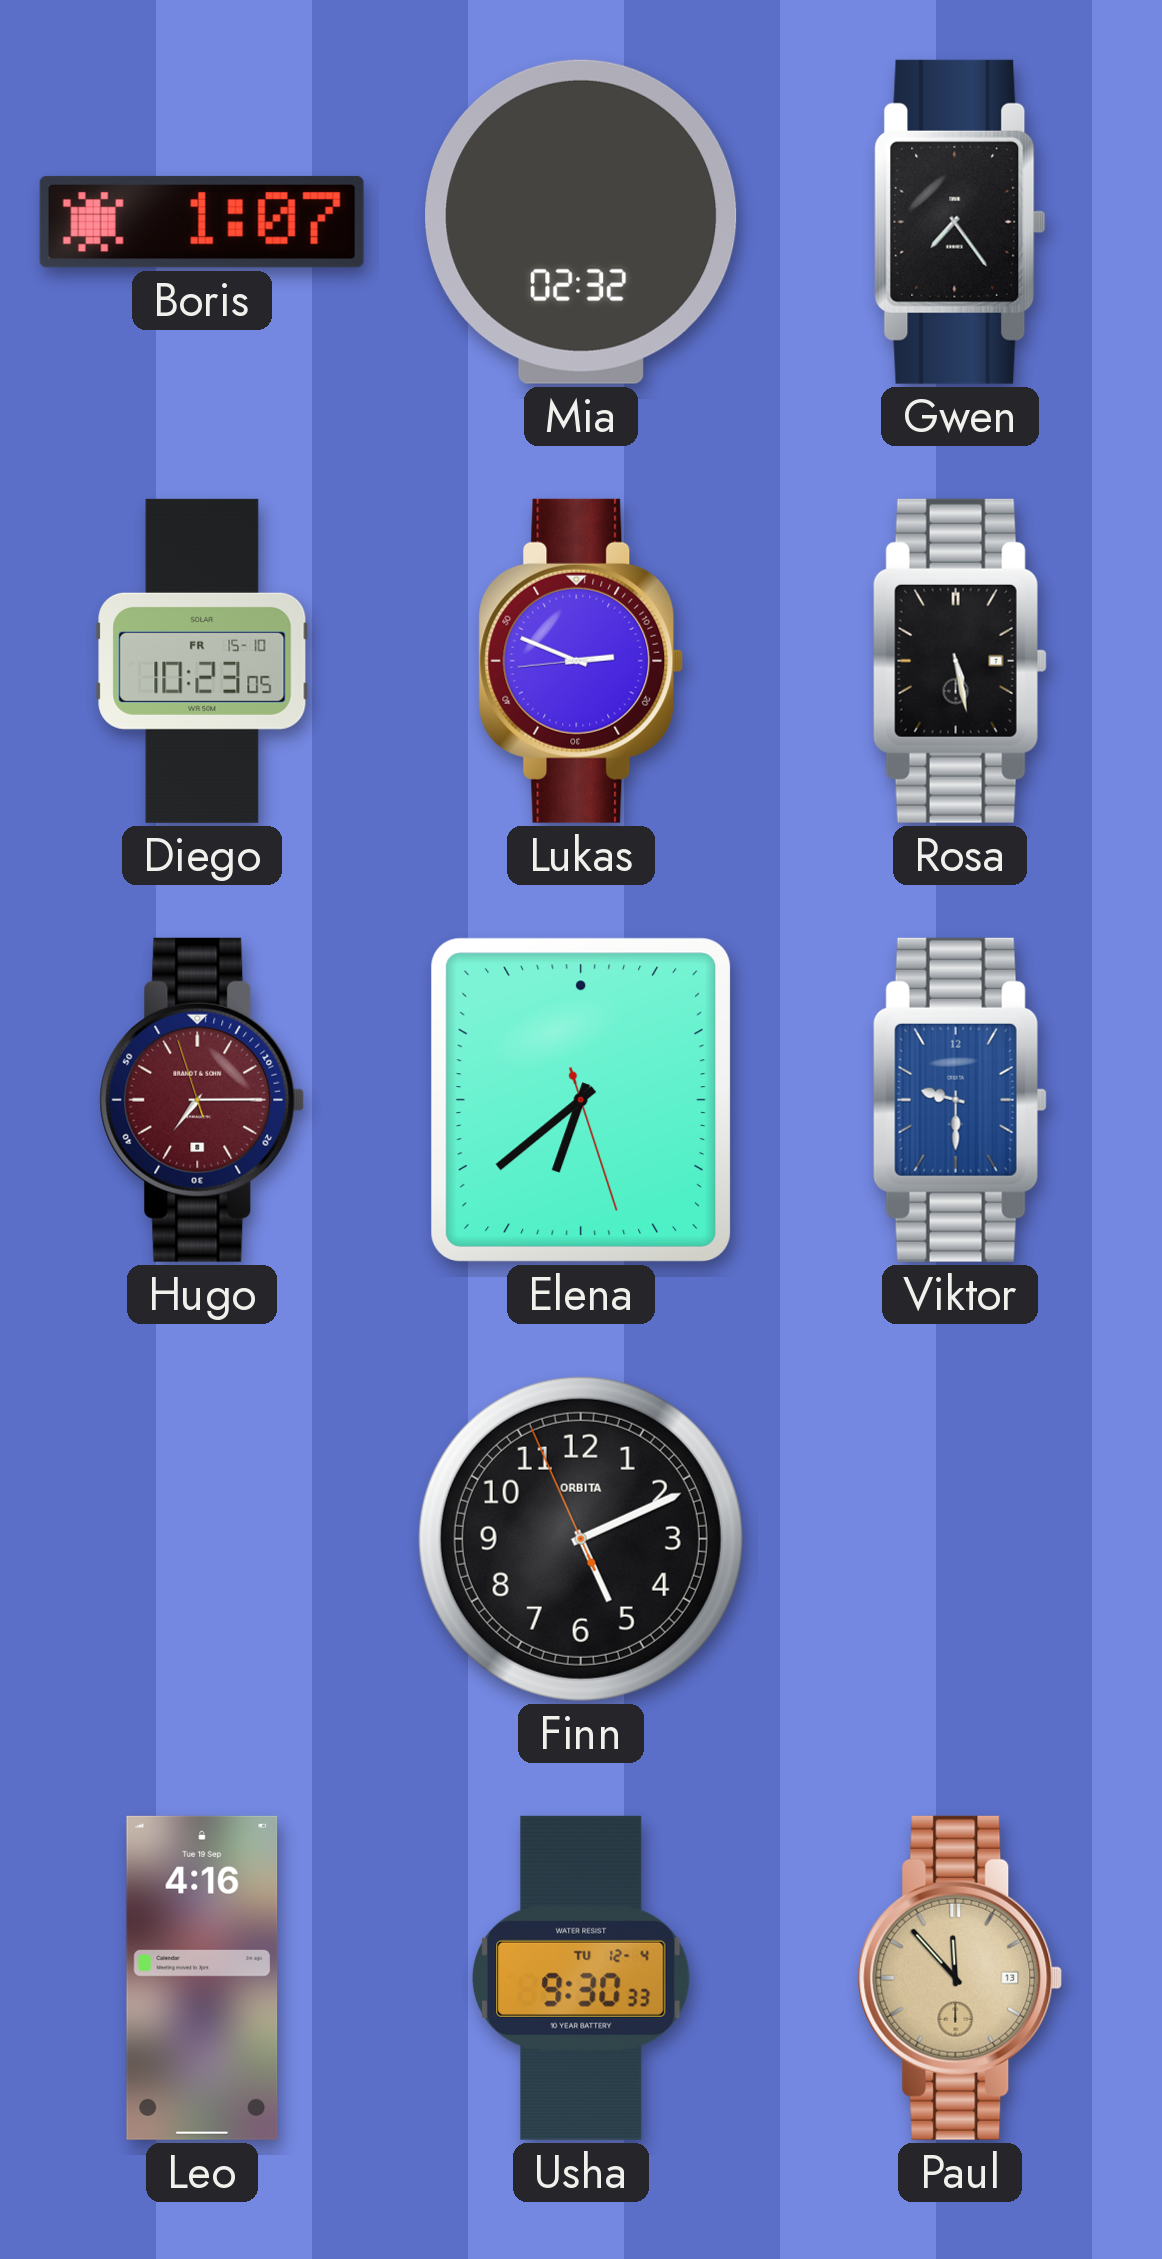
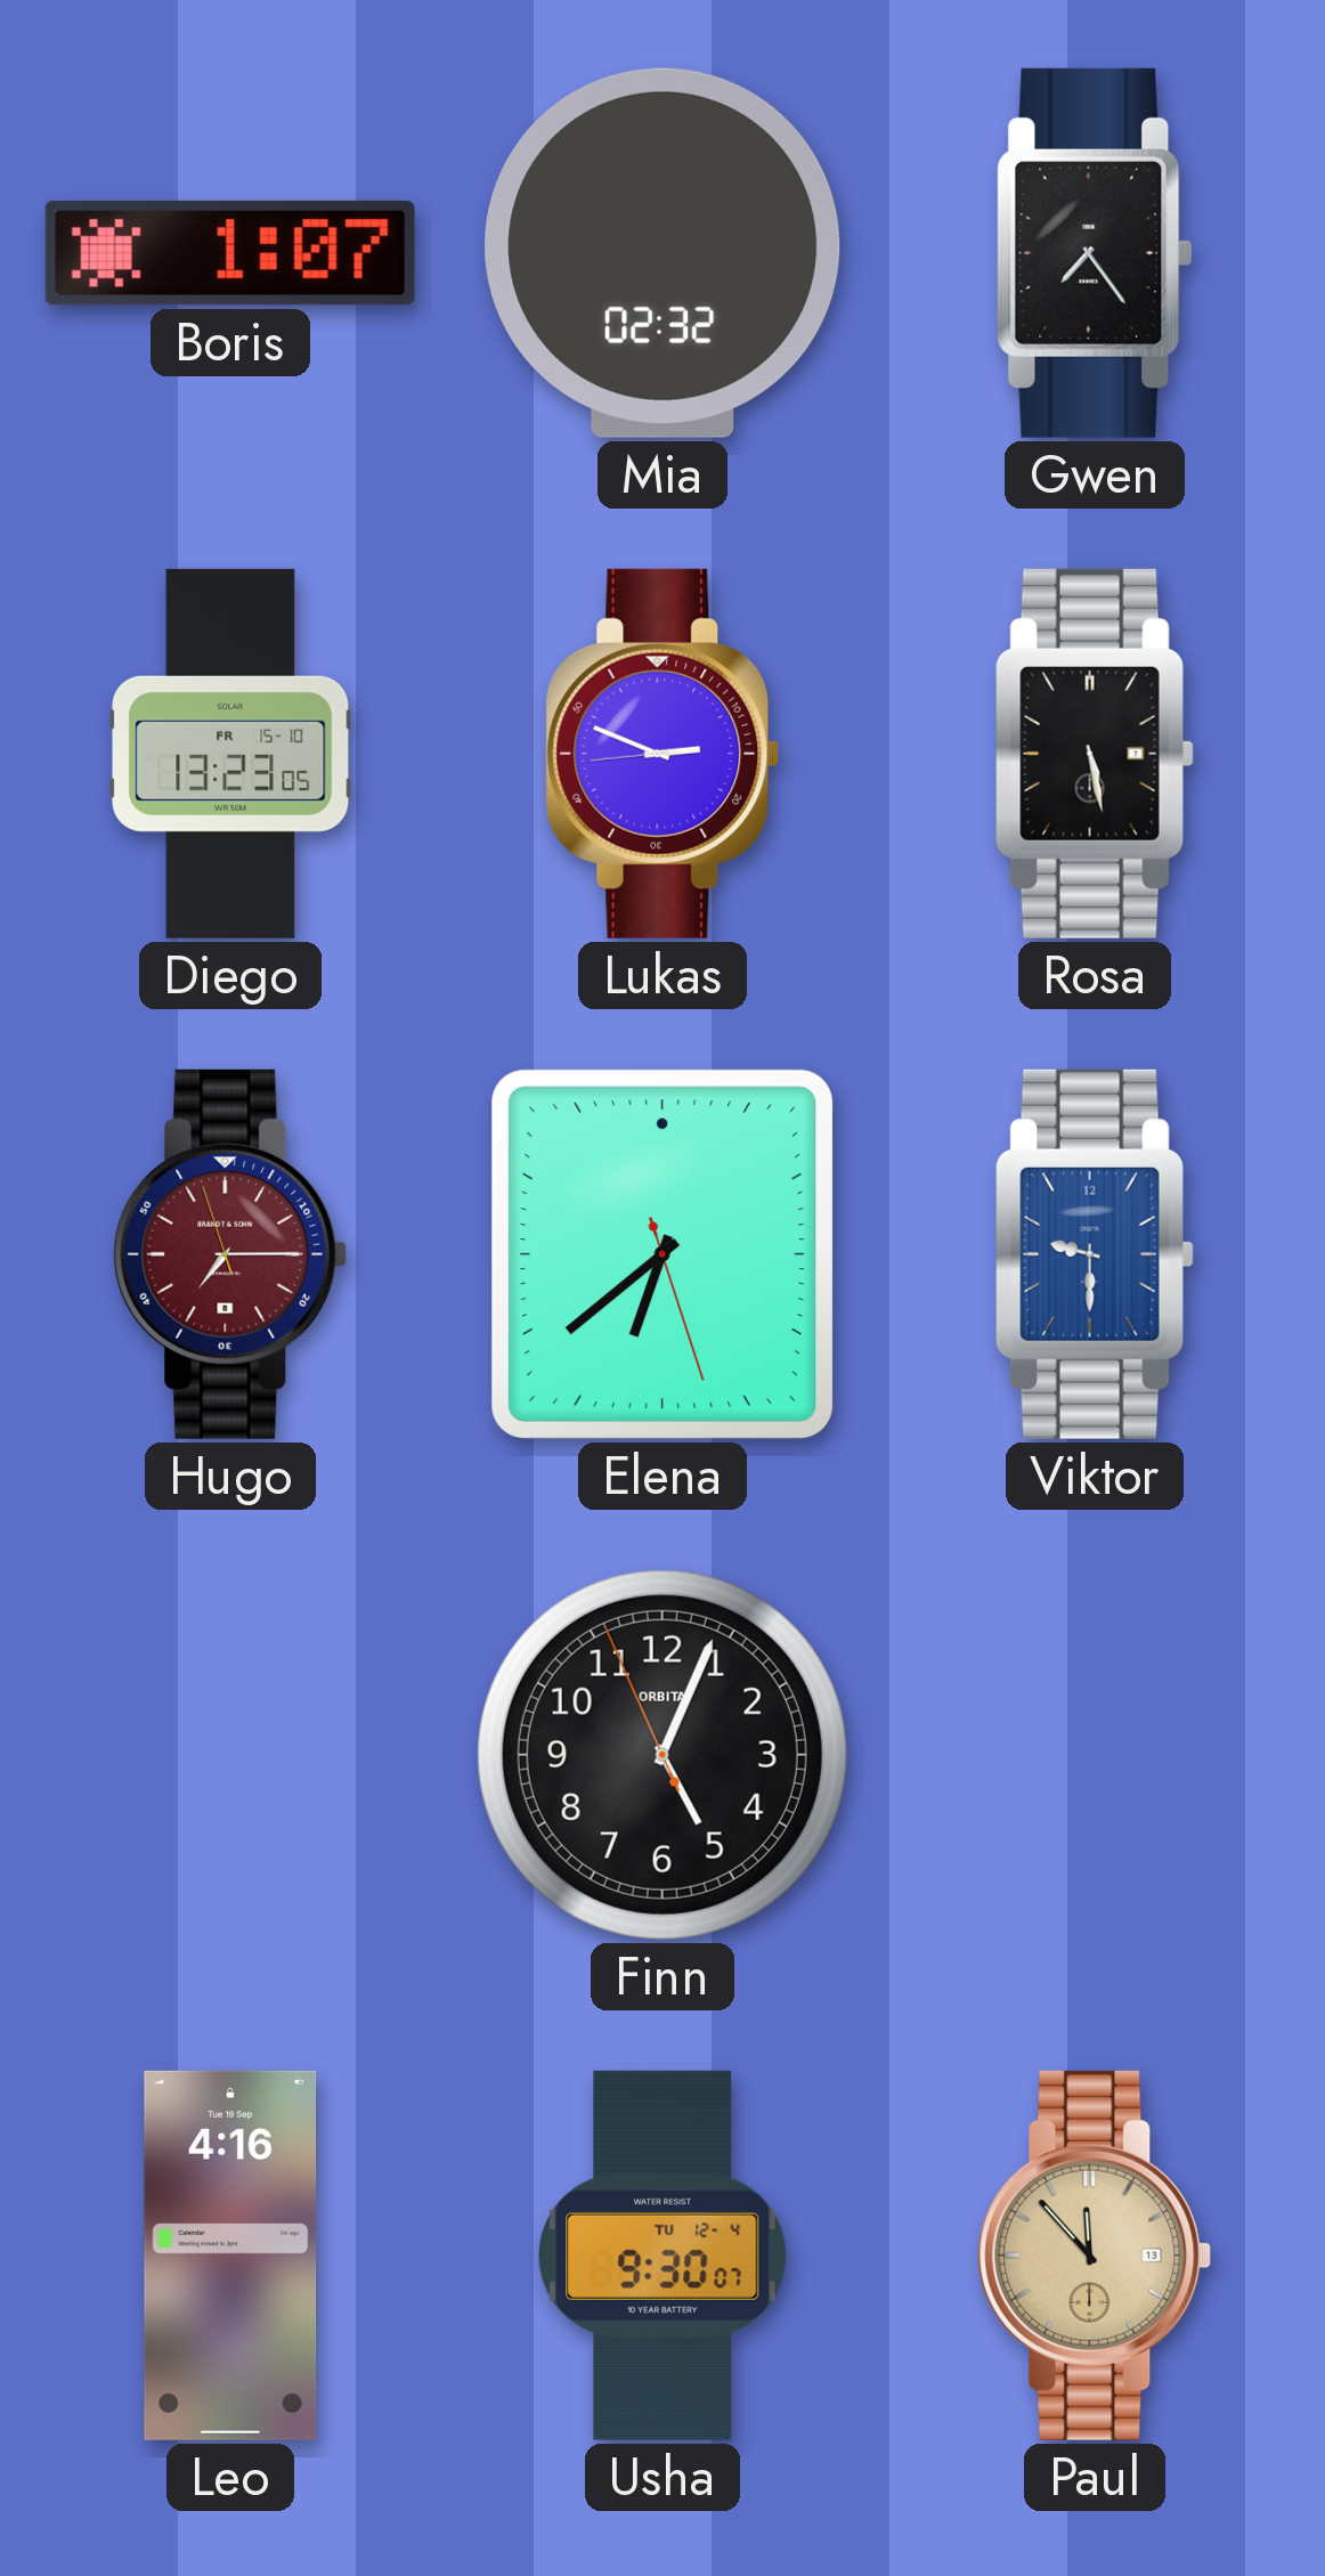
Diego: 10:23 -> 13:23 (230, 754)
Finn: 5:10 -> 5:03 (662, 1755)
Usha: 9:30:33 -> 9:30:07 (662, 2256)
